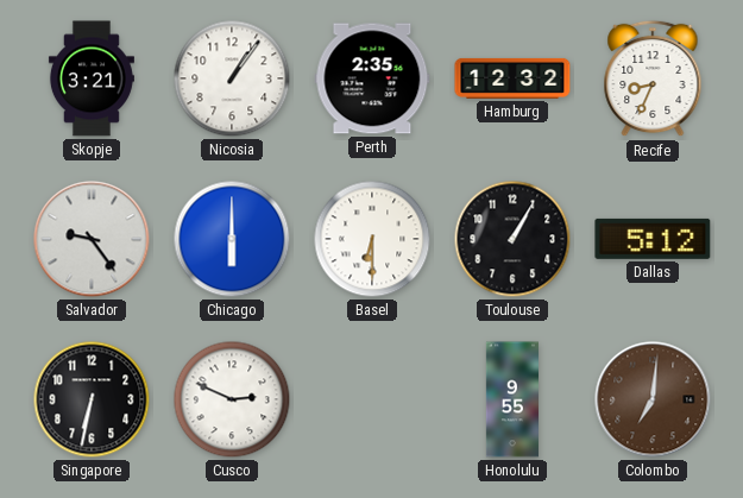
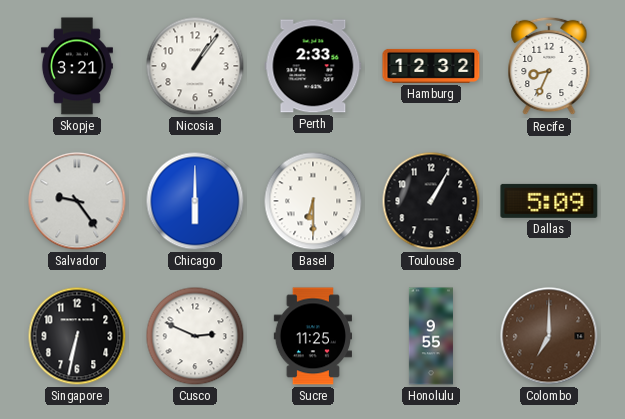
Perth: 2:35 -> 2:33 (313, 66)
Dallas: 5:12 -> 5:09 (549, 201)
Sucre: none -> 11:25 (312, 336)
Colombo: 7:01 -> 7:00 (549, 336)
